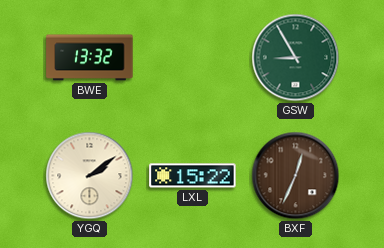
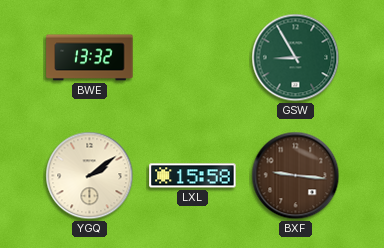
LXL: 15:22 -> 15:58 (193, 176)
BXF: 12:34 -> 9:16 (296, 176)
